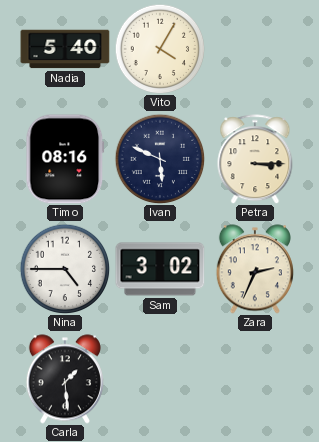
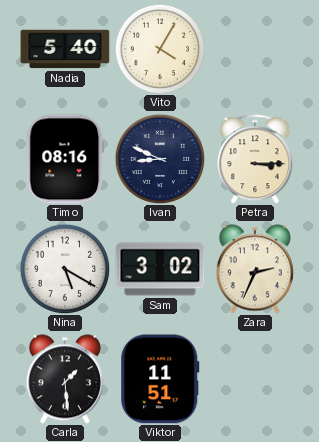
Ivan: 5:49 -> 8:49 (160, 159)
Nina: 4:45 -> 5:20 (65, 269)
Viktor: none -> 11:51 (160, 379)
